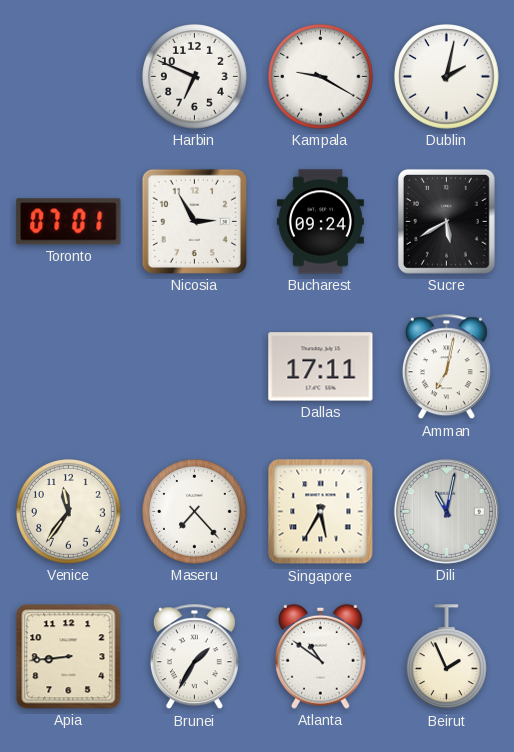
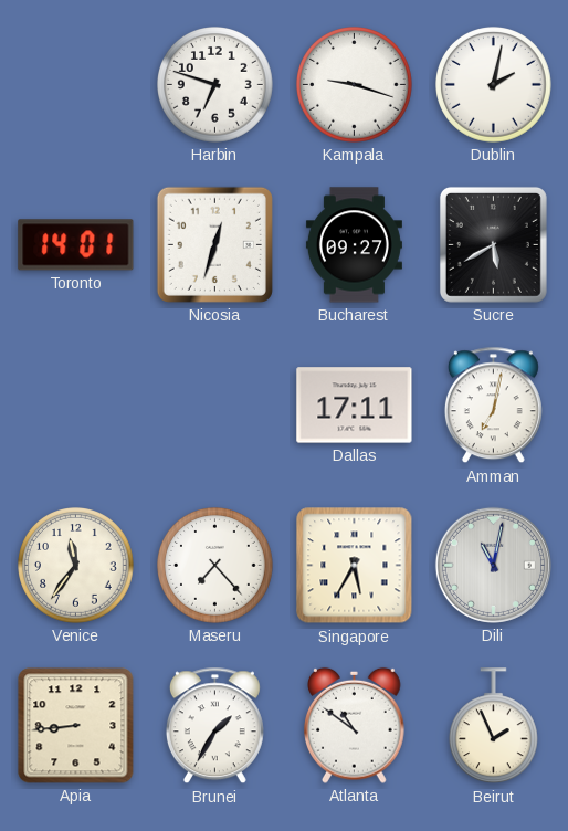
Harbin: 6:49 -> 6:48 (215, 85)
Kampala: 9:20 -> 9:18 (355, 85)
Toronto: 07:01 -> 14:01 (76, 245)
Nicosia: 2:55 -> 12:33 (214, 244)
Bucharest: 09:24 -> 09:27 (354, 245)
